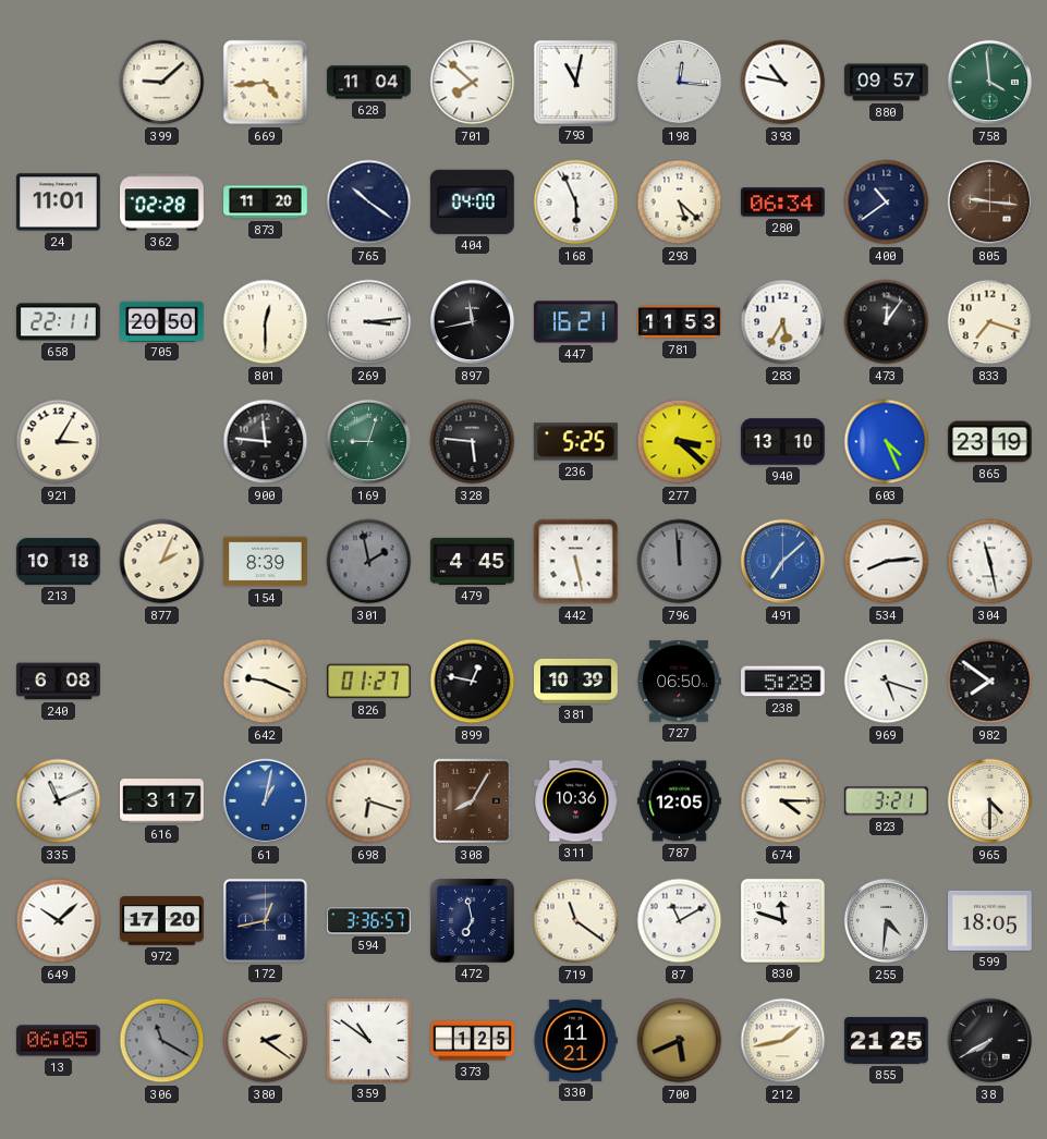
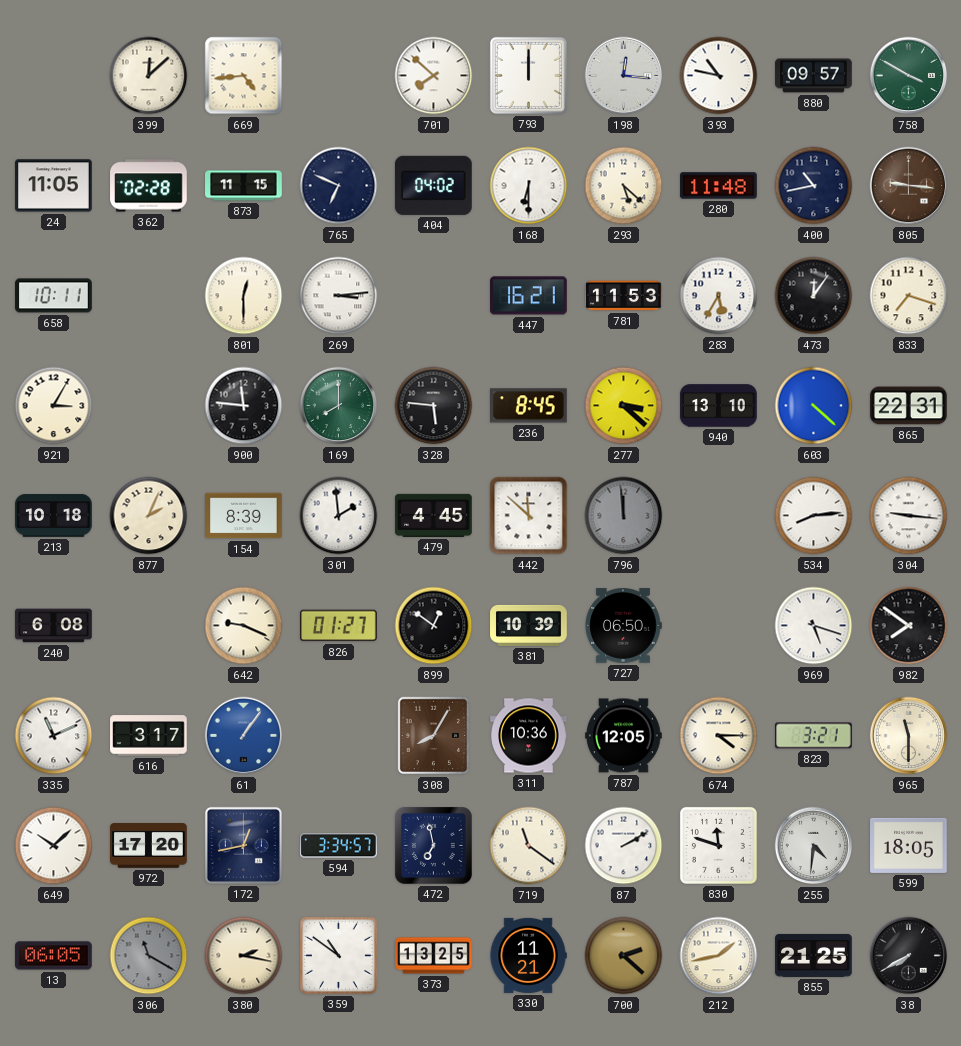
399: 9:08 -> 12:08 (149, 76)
628: 11:04 -> none (369, 83)
793: 11:02 -> 12:00 (528, 75)
758: 3:59 -> 3:50 (909, 76)
24: 11:01 -> 11:05 (54, 186)
873: 11:20 -> 11:15 (244, 186)
765: 10:21 -> 6:49 (339, 186)
404: 04:00 -> 04:02 (434, 185)
168: 5:56 -> 6:30 (529, 186)
280: 06:34 -> 11:48 (719, 186)
400: 10:39 -> 10:43 (814, 186)
658: 22:11 -> 10:11 (54, 296)
705: 20:50 -> none (162, 321)
897: 11:43 -> none (473, 322)
169: 9:03 -> 8:00 (339, 406)
236: 5:25 -> 8:45 (529, 406)
603: 4:26 -> 4:22 (814, 406)
865: 23:19 -> 22:31 (909, 406)
301: 1:58 -> 1:59 (339, 516)
301 dial: grey -> white (339, 516)
442: 5:28 -> 11:52 (529, 516)
491: 7:08 -> none (783, 562)
304: 11:28 -> 9:16 (909, 516)
899: 12:47 -> 12:51 (434, 626)
238: 5:28 -> none (783, 682)
61: 1:02 -> 1:06 (244, 736)
698: 6:18 -> none (369, 801)
965: 4:30 -> 11:30 (909, 736)
594: 3:36 -> 3:34 (339, 846)
87: 11:10 -> 2:10 (624, 846)
380: 2:21 -> 2:17 (244, 956)
373: 1:25 -> 13:25 (434, 956)
700: 5:41 -> 2:22 (624, 956)
